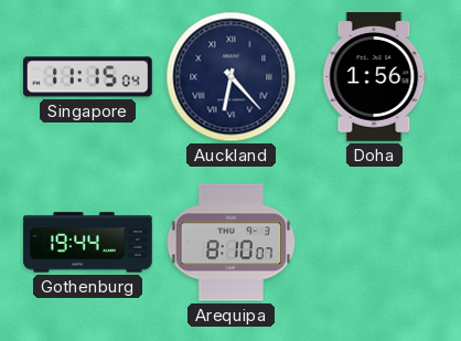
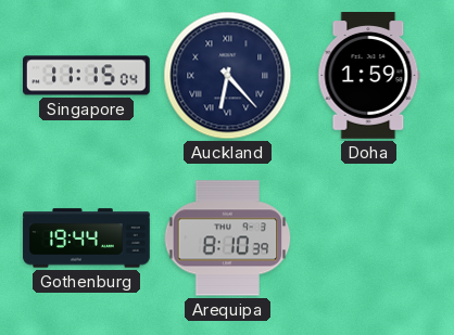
Doha: 1:56 -> 1:59 (369, 76)
Arequipa: 8:10:07 -> 8:10:39 (228, 239)
